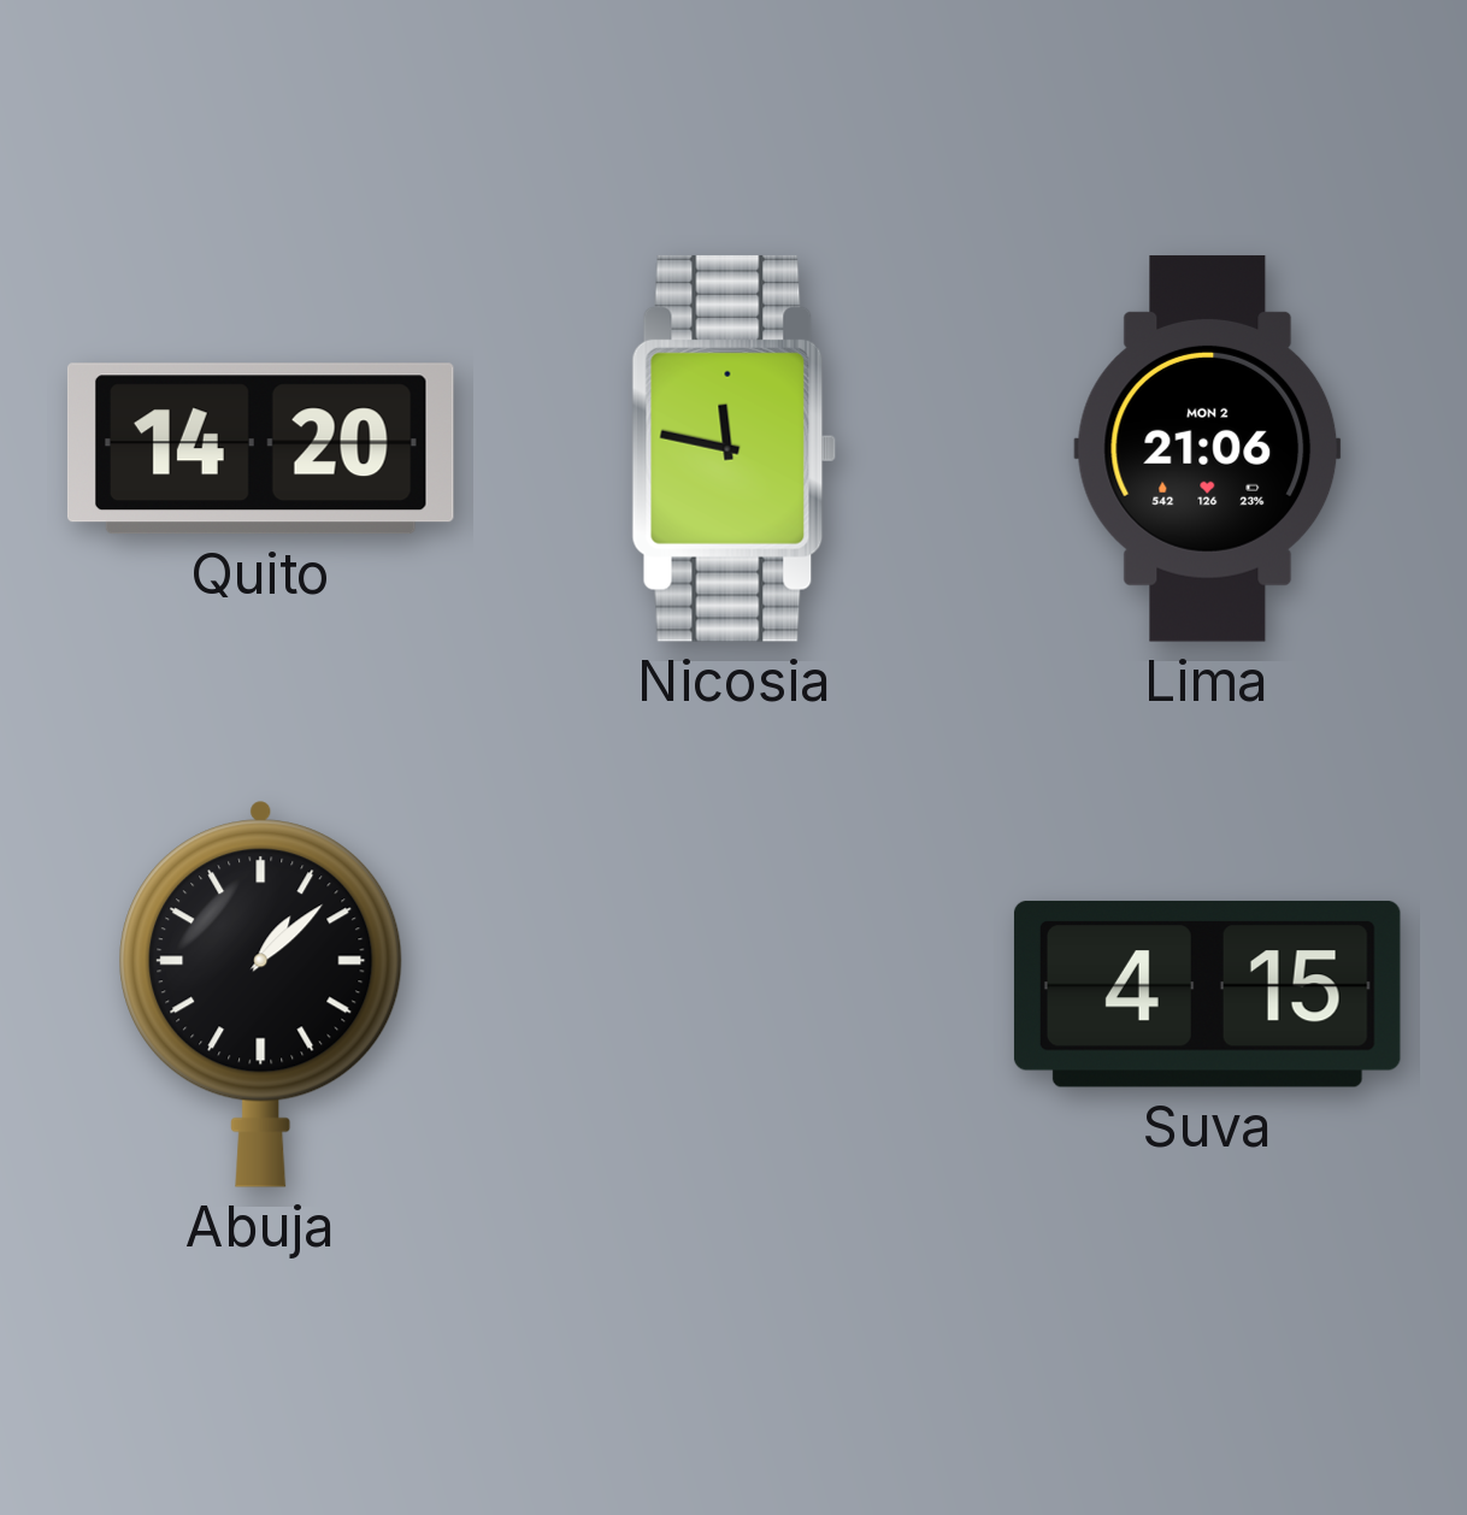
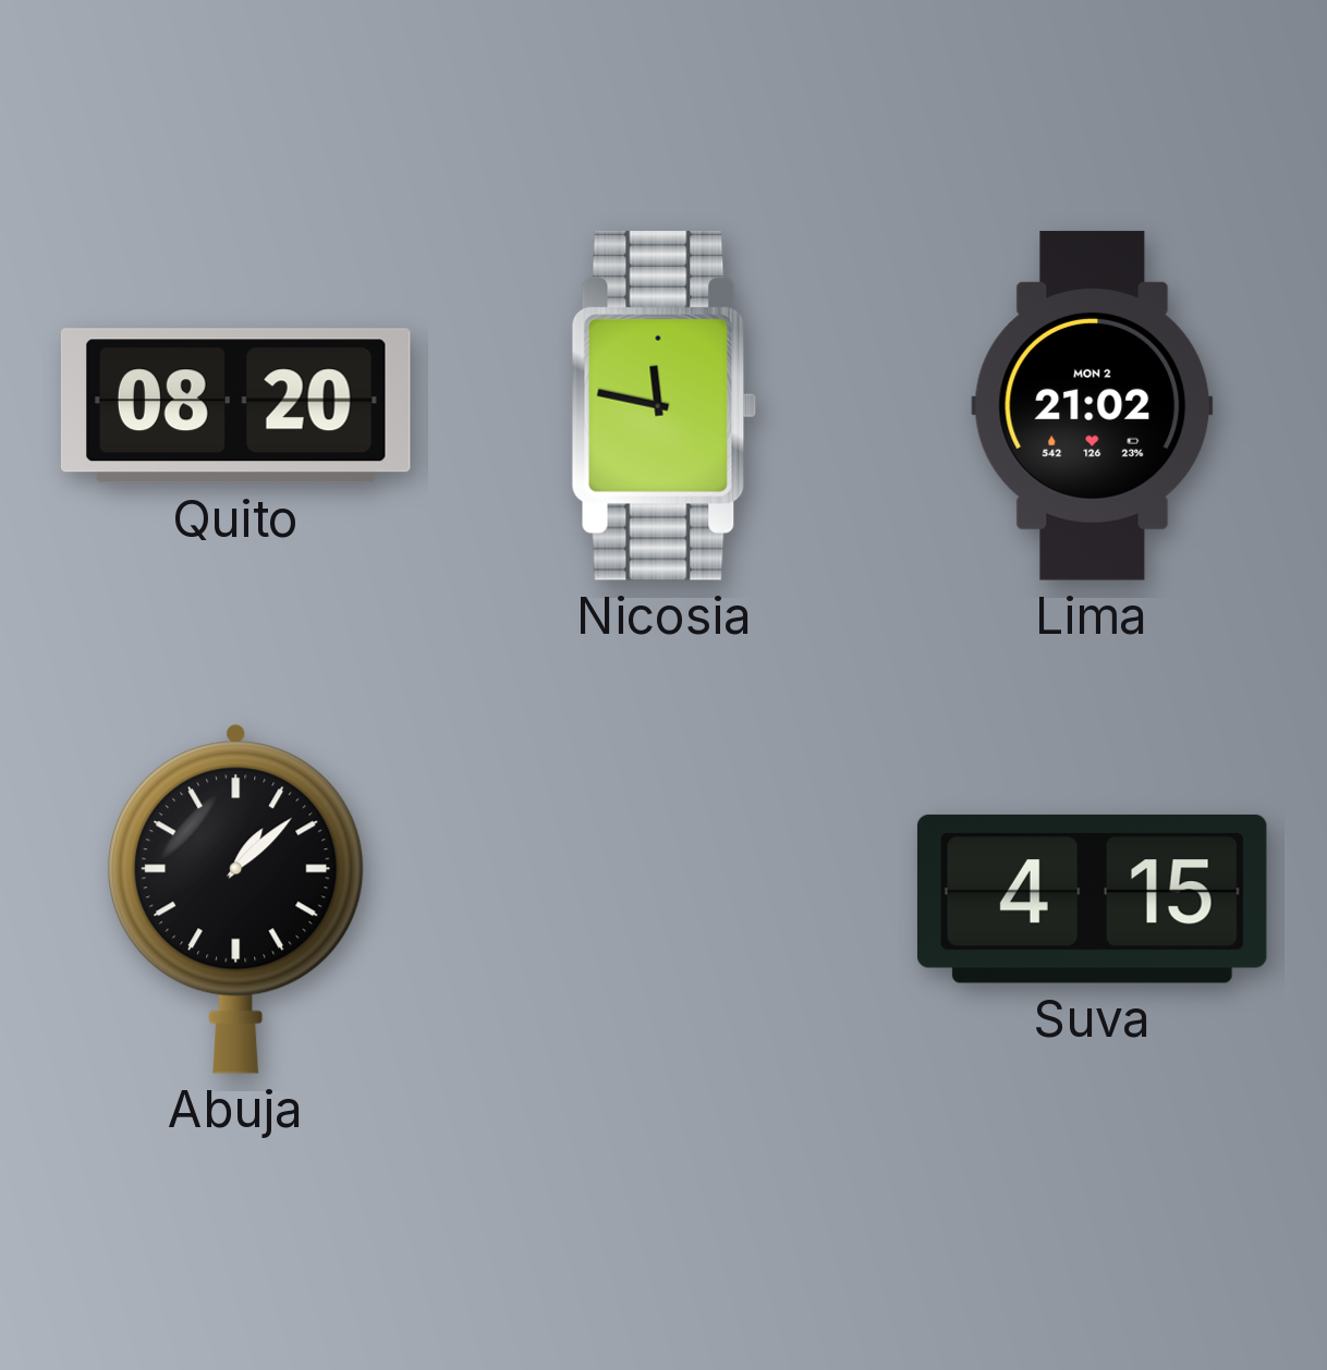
Quito: 14:20 -> 08:20 (235, 406)
Lima: 21:06 -> 21:02 (1093, 406)
